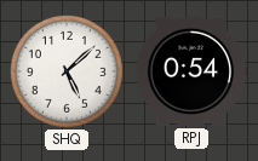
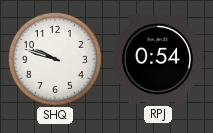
SHQ: 5:08 -> 9:48 (55, 59)
